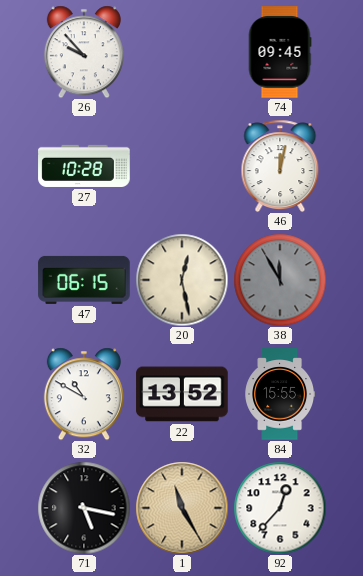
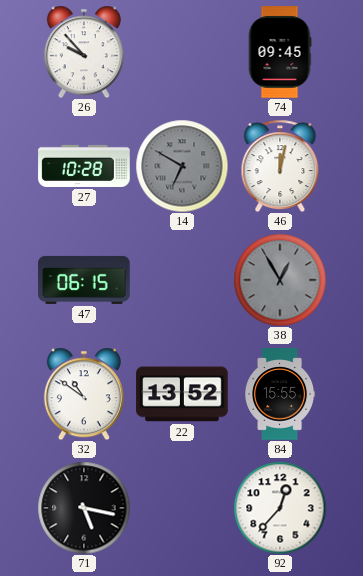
14: none -> 6:50 (182, 166)
20: 12:28 -> none (182, 280)
38: 11:55 -> 12:55 (280, 280)
32: 10:50 -> 10:51 (84, 394)
1: 11:25 -> none (182, 508)
